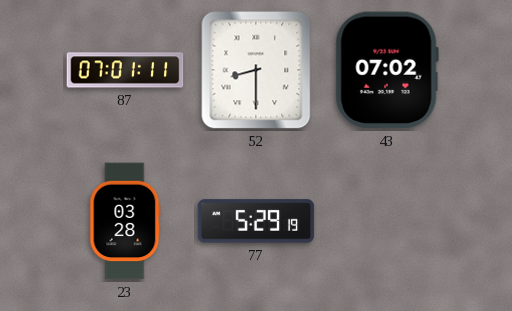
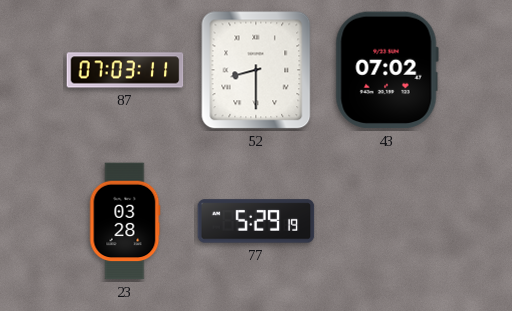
87: 07:01 -> 07:03 (125, 70)
